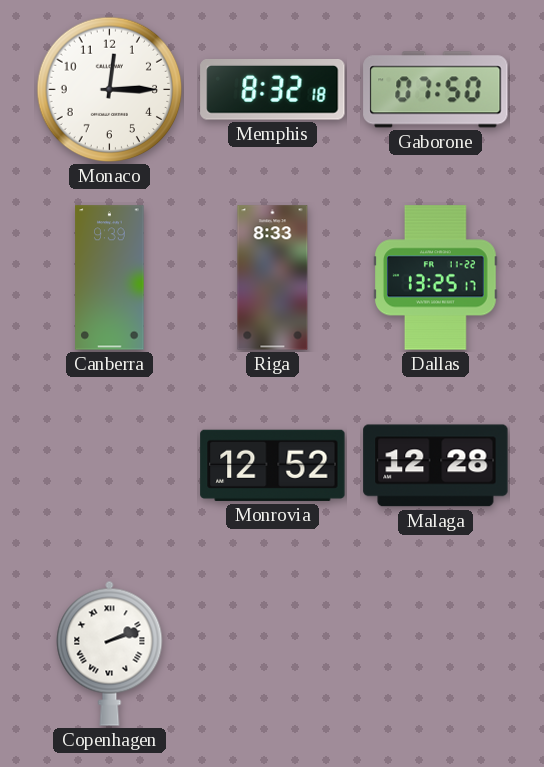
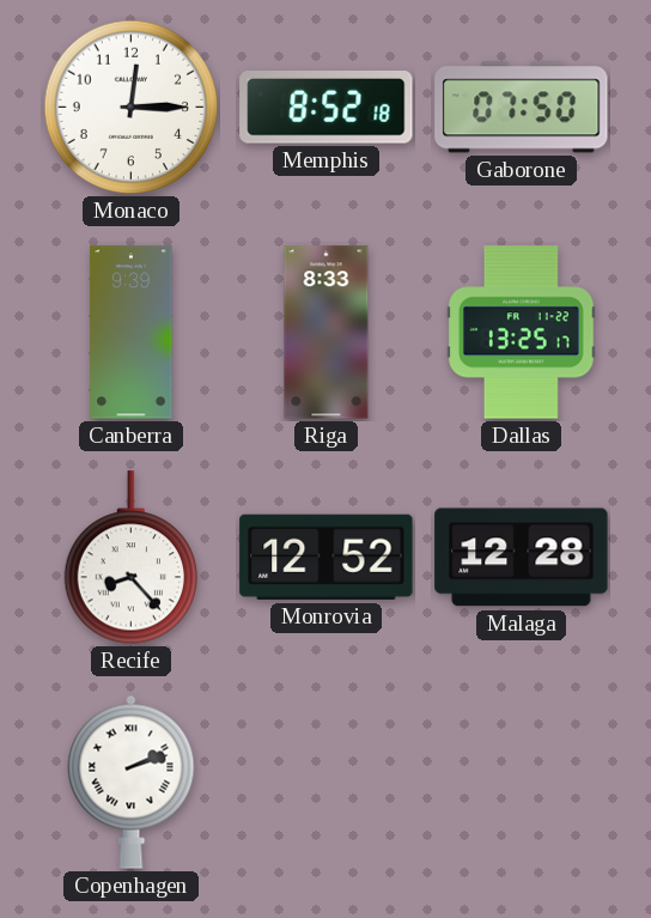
Memphis: 8:32 -> 8:52 (327, 108)
Recife: none -> 8:23 (130, 558)
